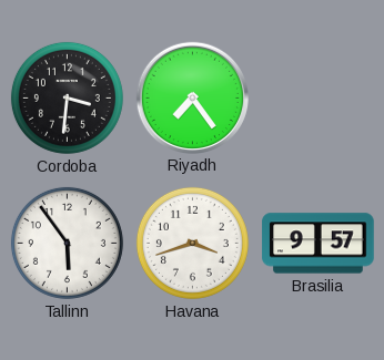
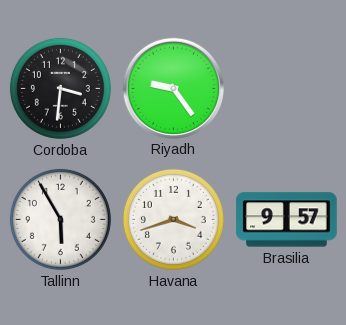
Riyadh: 7:24 -> 9:24 (173, 88)
Tallinn: 5:54 -> 5:55 (60, 219)
